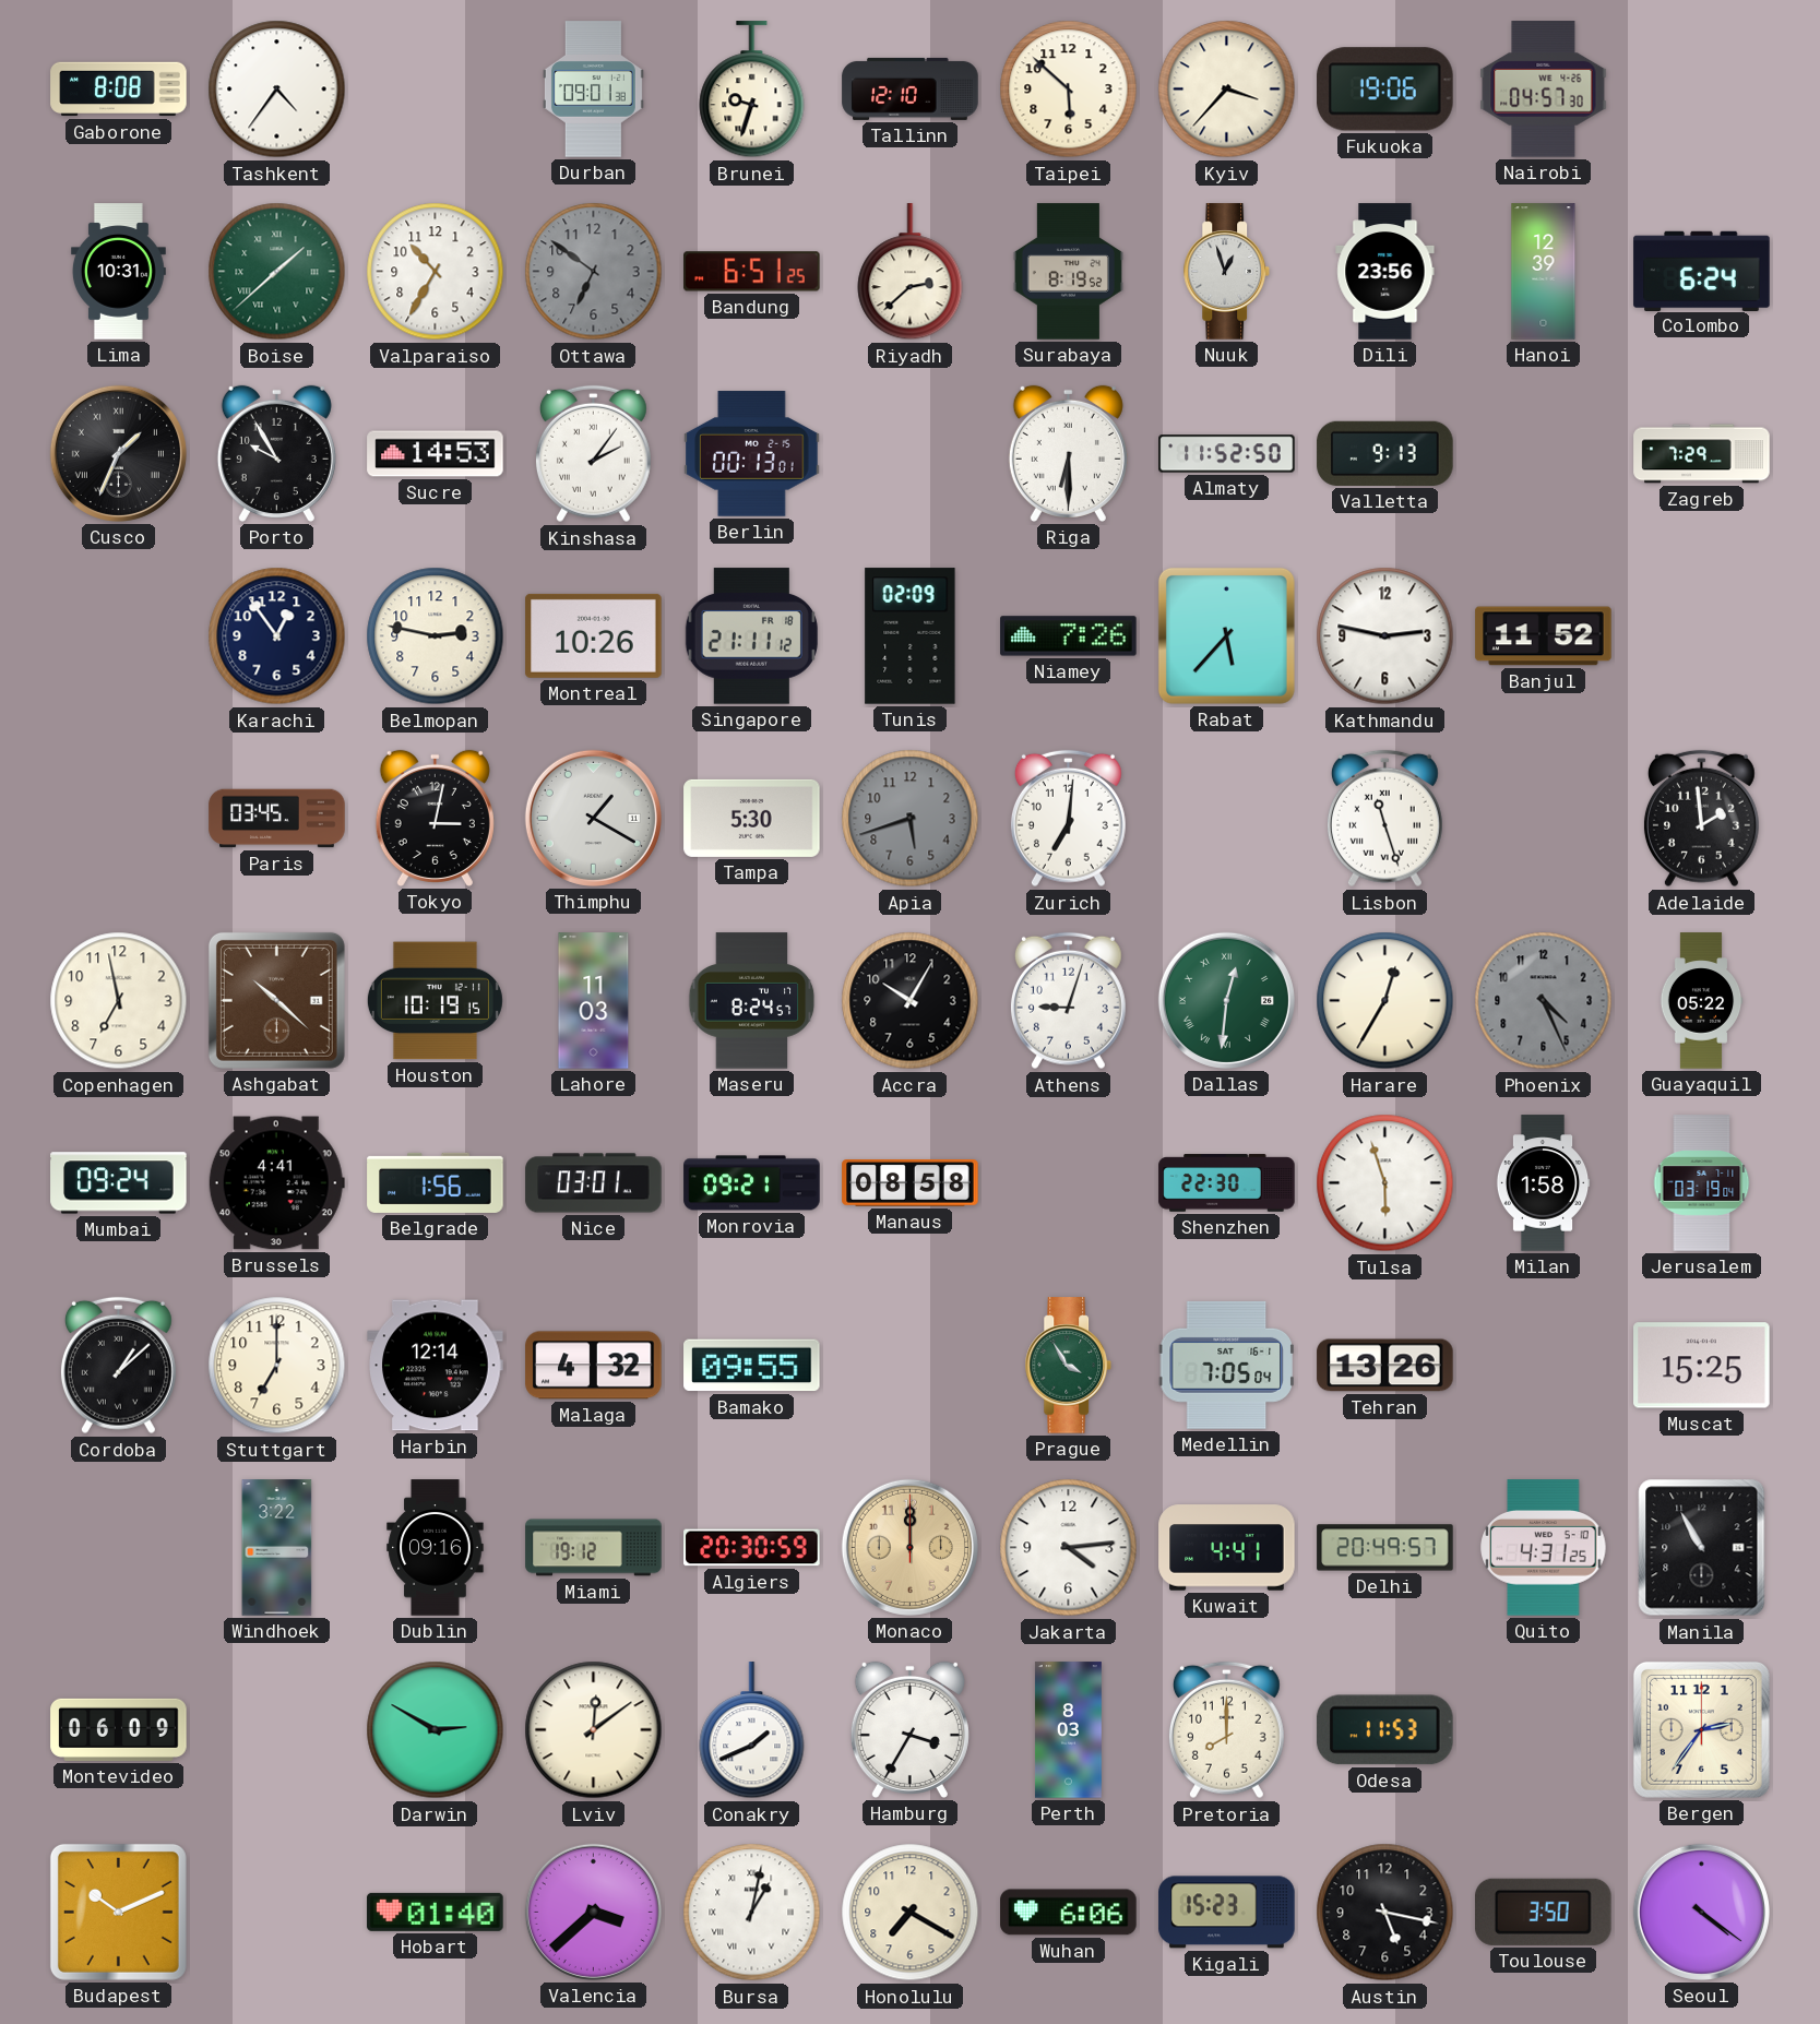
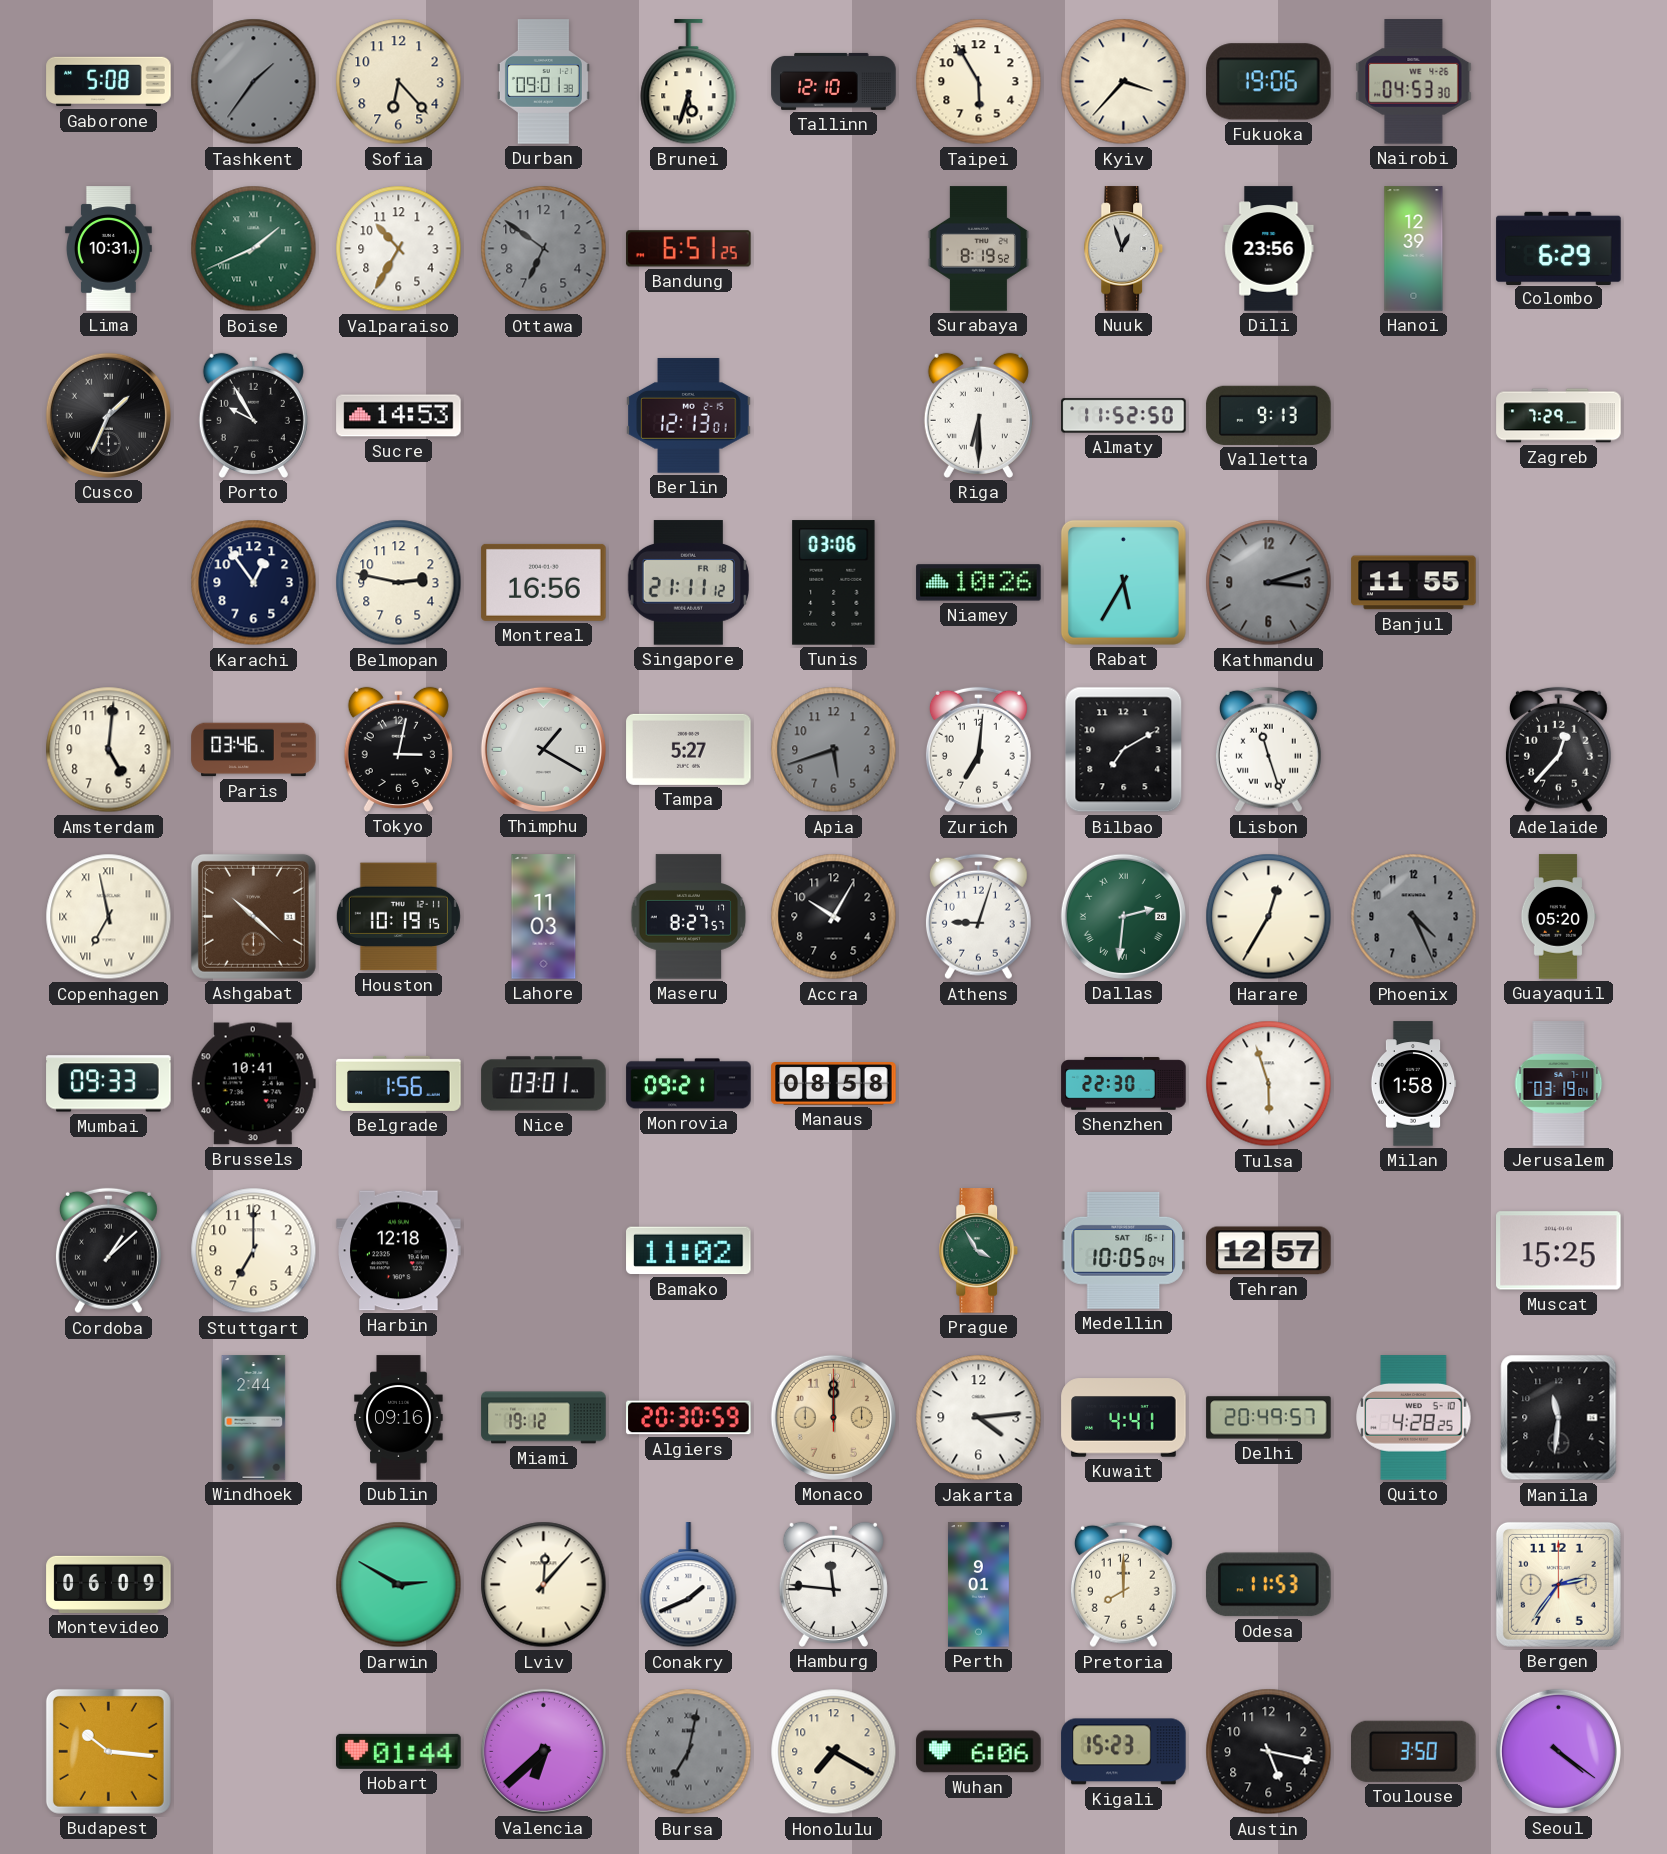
Gaborone: 8:08 -> 5:08 (109, 82)
Tashkent: 4:36 -> 1:36 (254, 82)
Tashkent dial: white -> grey (254, 82)
Sofia: none -> 6:23 (399, 82)
Brunei: 9:33 -> 5:33 (689, 82)
Taipei: 5:52 -> 5:55 (979, 82)
Nairobi: 04:57 -> 04:53 (1414, 82)
Boise: 1:38 -> 1:41 (254, 249)
Riyadh: 2:38 -> none (911, 272)
Colombo: 6:24 -> 6:29 (1559, 248)
Kinshasa: 2:06 -> none (593, 454)
Berlin: 00:13 -> 12:13 (689, 416)
Montreal: 10:26 -> 16:56 (544, 582)
Tunis: 02:09 -> 03:06 (834, 583)
Niamey: 7:26 -> 10:26 (979, 583)
Rabat: 5:37 -> 5:35 (1123, 582)
Kathmandu: 2:47 -> 3:12 (1269, 583)
Kathmandu dial: white -> grey (1269, 583)
Banjul: 11:52 -> 11:55 (1414, 583)
Amsterdam: none -> 5:01 (109, 750)
Paris: 03:45 -> 03:46 (254, 750)
Tampa: 5:30 -> 5:27 (689, 749)
Bilbao: none -> 7:10 (1124, 750)
Adelaide: 1:59 -> 12:37 (1558, 750)
Copenhagen numerals: Arabic -> Roman (109, 917)
Maseru: 8:24 -> 8:27 (689, 917)
Dallas: 12:31 -> 2:31 (1123, 916)
Guayaquil: 05:22 -> 05:20 (1558, 917)
Mumbai: 09:24 -> 09:33 (109, 1084)
Brussels: 4:41 -> 10:41 (253, 1084)
Harbin: 12:14 -> 12:18 (399, 1251)
Malaga: 4:32 -> none (594, 1366)
Bamako: 09:55 -> 11:02 (689, 1251)
Medellin: 7:05 -> 10:05 (1123, 1250)
Tehran: 13:26 -> 12:57 (1269, 1251)
Windhoek: 3:22 -> 2:44 (254, 1418)
Quito: 4:31 -> 4:28 (1414, 1418)
Manila: 10:55 -> 11:31 (1559, 1418)
Lviv: 12:09 -> 12:07 (544, 1585)
Hamburg: 3:35 -> 11:46 (833, 1584)
Perth: 8:03 -> 9:01 (978, 1585)
Budapest: 10:11 -> 10:16 (108, 1751)
Hobart: 01:40 -> 01:44 (399, 1751)
Valencia: 3:38 -> 6:38 (543, 1751)
Bursa: 1:02 -> 7:02 (689, 1752)
Bursa dial: white -> grey (689, 1752)
